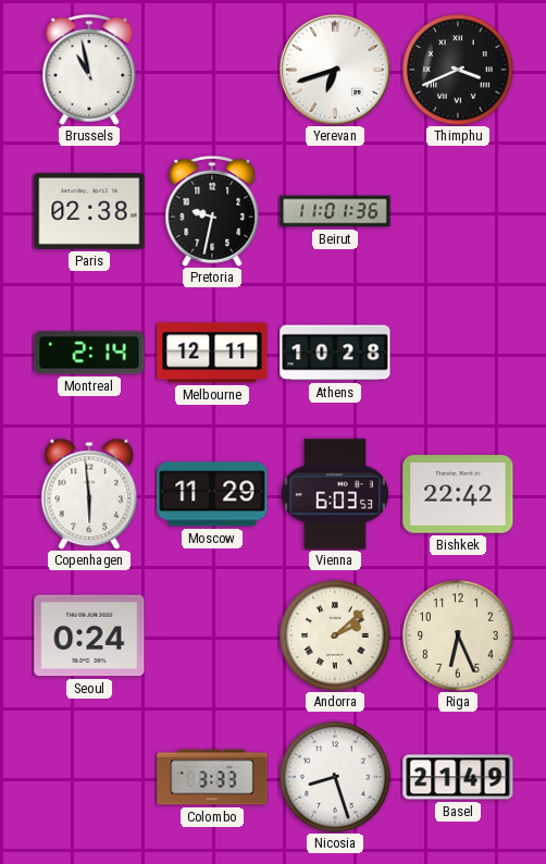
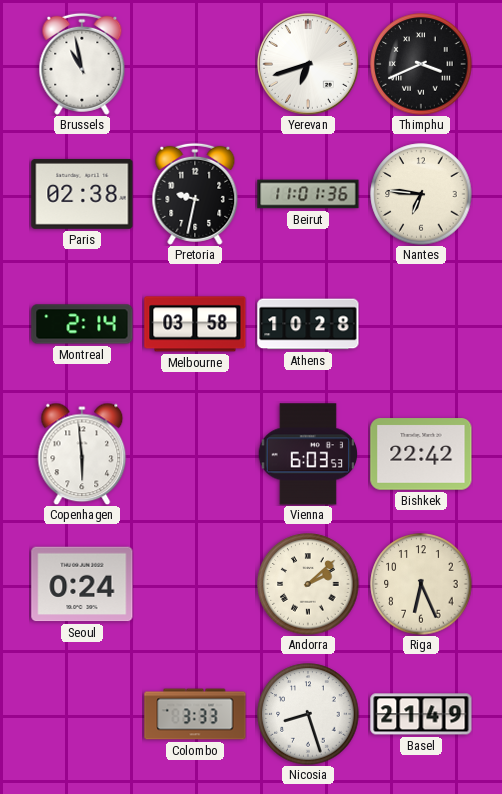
Nantes: none -> 6:46 (421, 194)
Melbourne: 12:11 -> 03:58 (195, 324)
Moscow: 11:29 -> none (212, 494)
